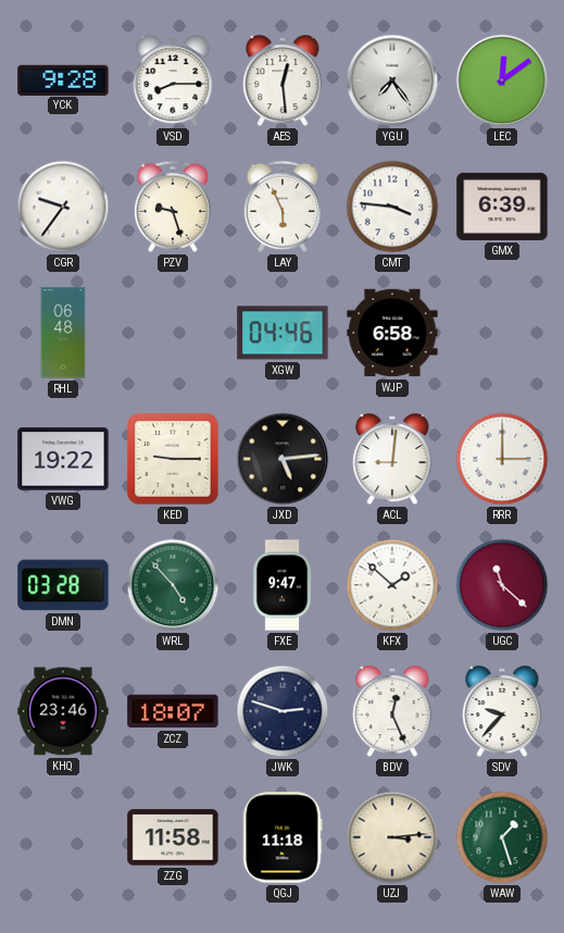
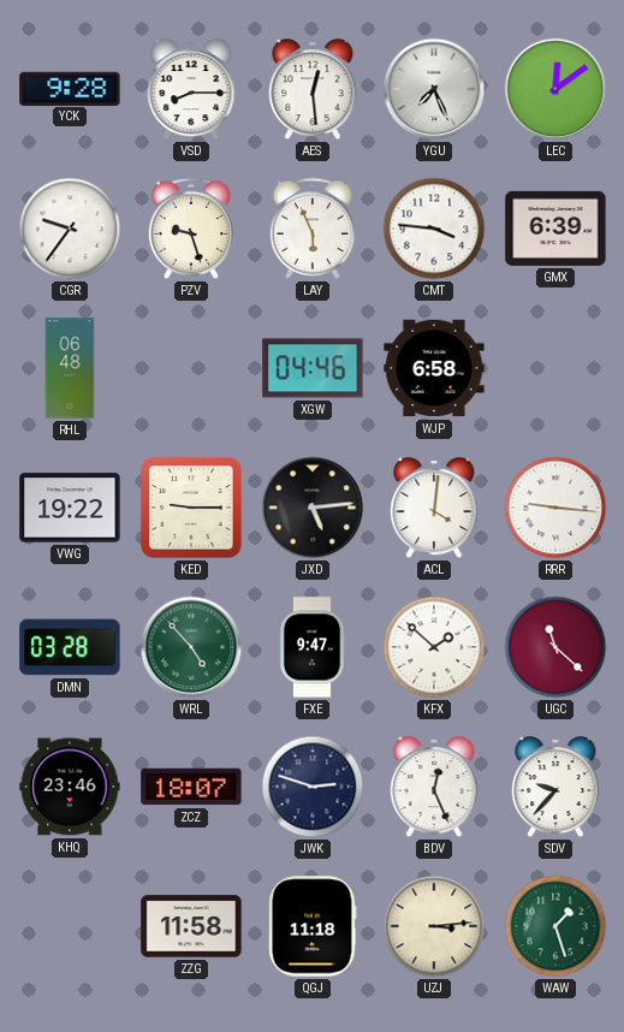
YGU: 7:24 -> 7:26 (434, 89)
ACL: 9:01 -> 4:01 (434, 509)
RRR: 3:00 -> 9:16 (555, 508)
